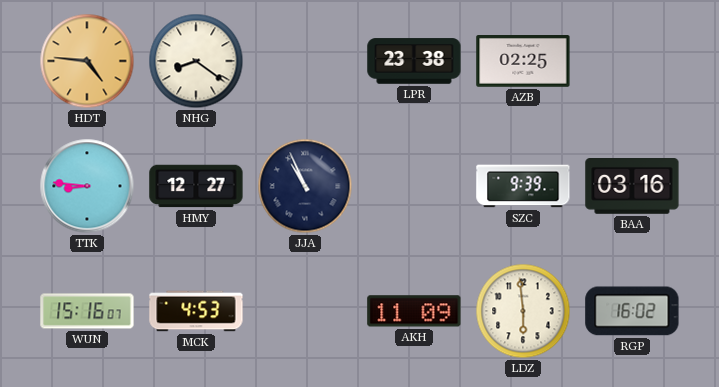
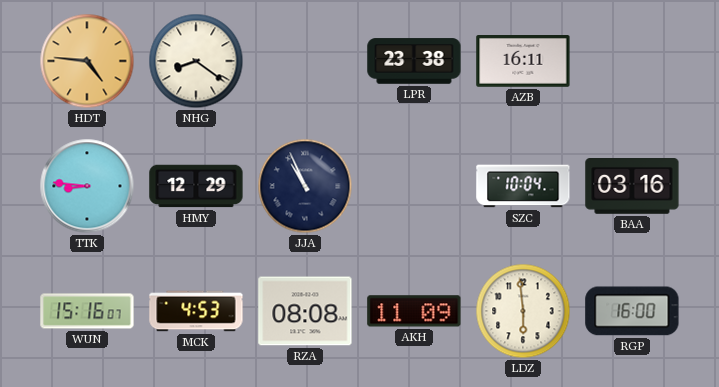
AZB: 02:25 -> 16:11 (523, 62)
HMY: 12:27 -> 12:29 (196, 186)
SZC: 9:39 -> 10:04 (523, 186)
RZA: none -> 08:08 (305, 311)
RGP: 16:02 -> 16:00 (632, 311)
